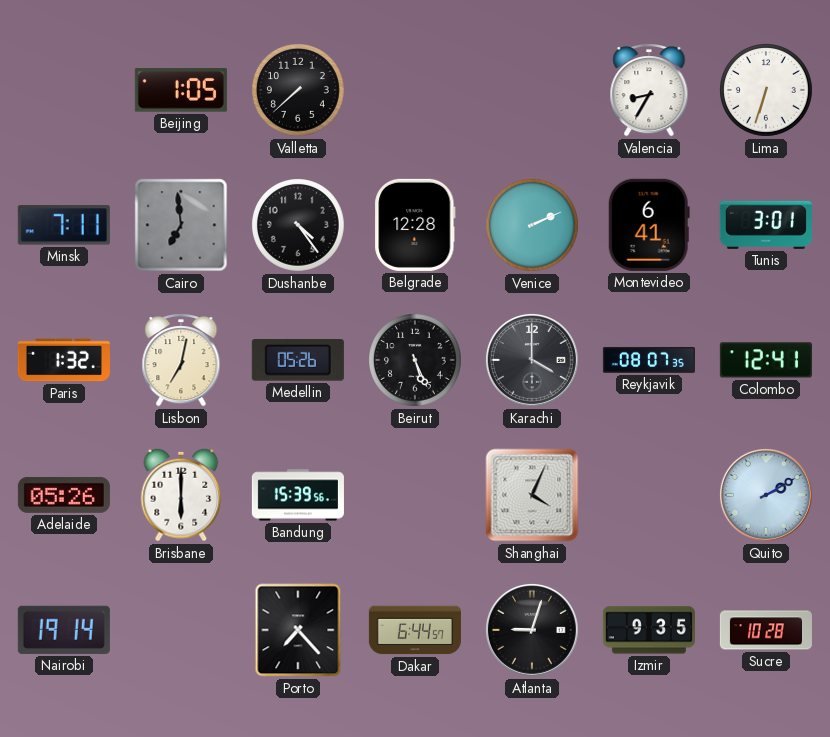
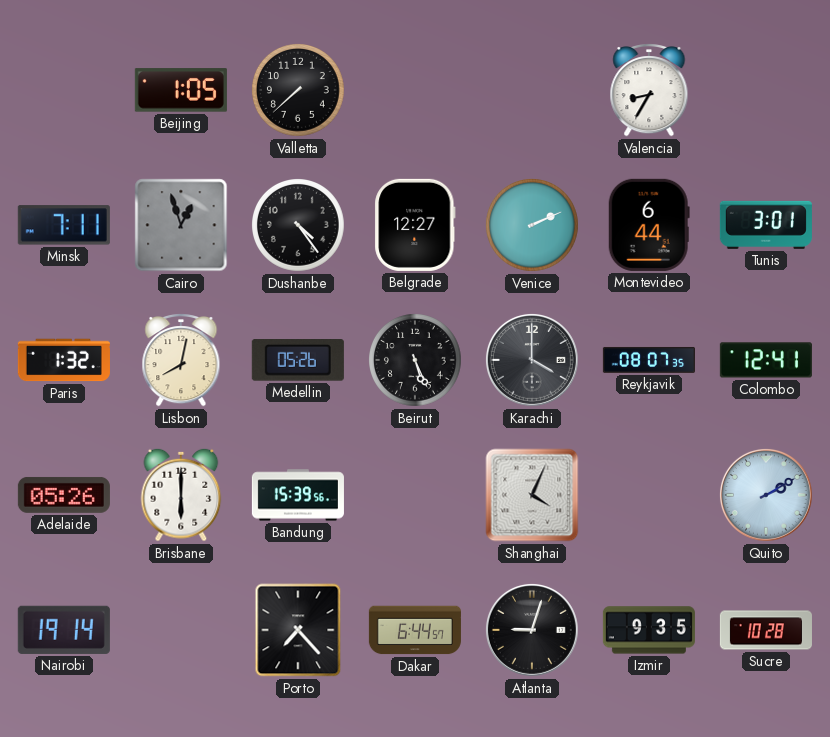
Lima: 6:33 -> none (767, 91)
Cairo: 6:59 -> 12:57 (181, 225)
Belgrade: 12:28 -> 12:27 (415, 225)
Montevideo: 6:41 -> 6:44 (649, 225)
Lisbon: 7:02 -> 8:02 (181, 361)
